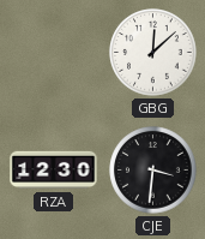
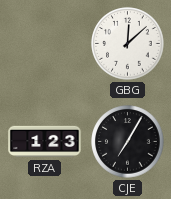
RZA: 12:30 -> 1:23 (45, 142)
CJE: 3:31 -> 7:05 (128, 142)
